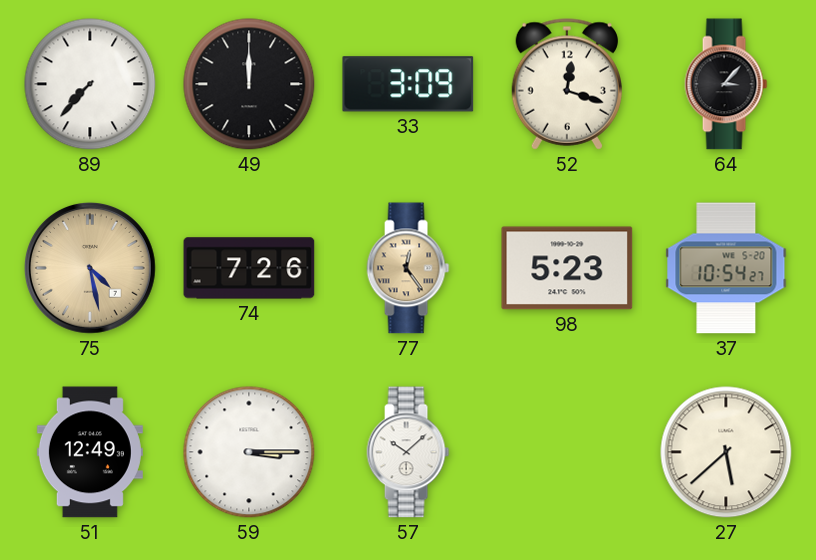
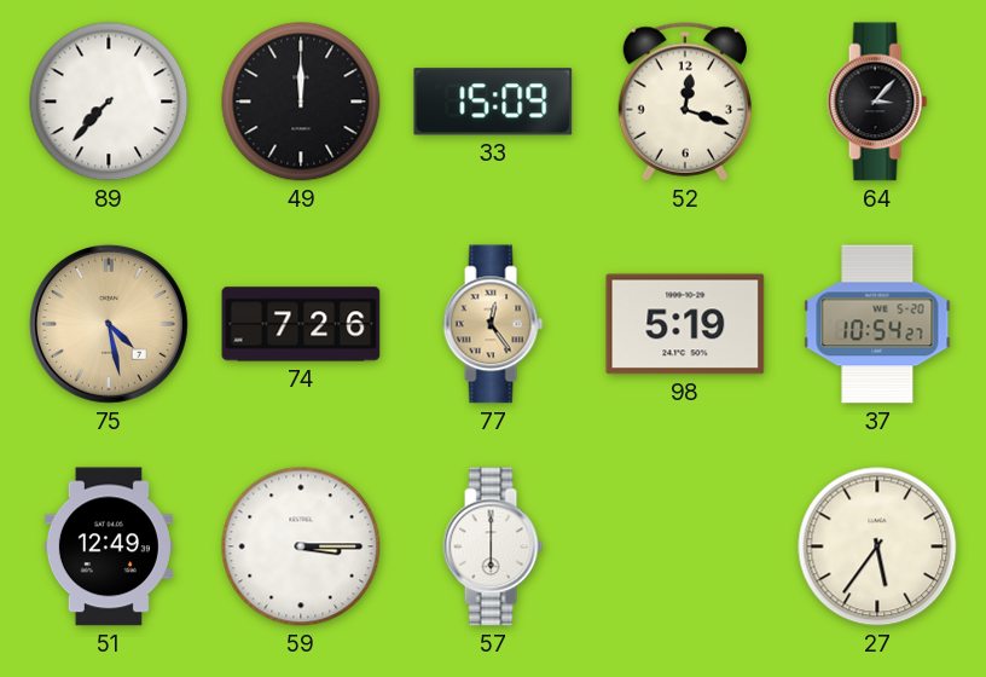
33: 3:09 -> 15:09 (493, 102)
98: 5:23 -> 5:19 (685, 324)
57: 10:08 -> 6:00 (493, 546)
27: 5:38 -> 5:36 (877, 546)
